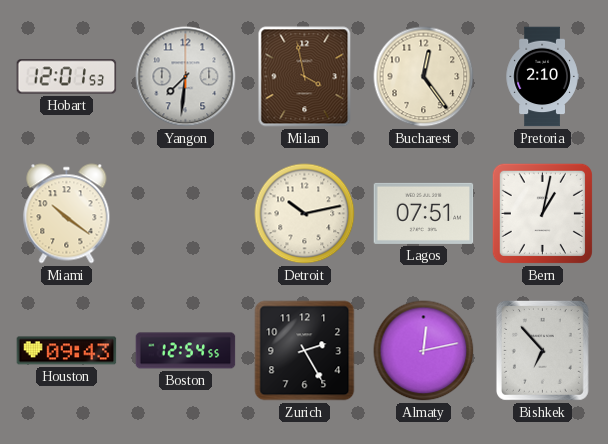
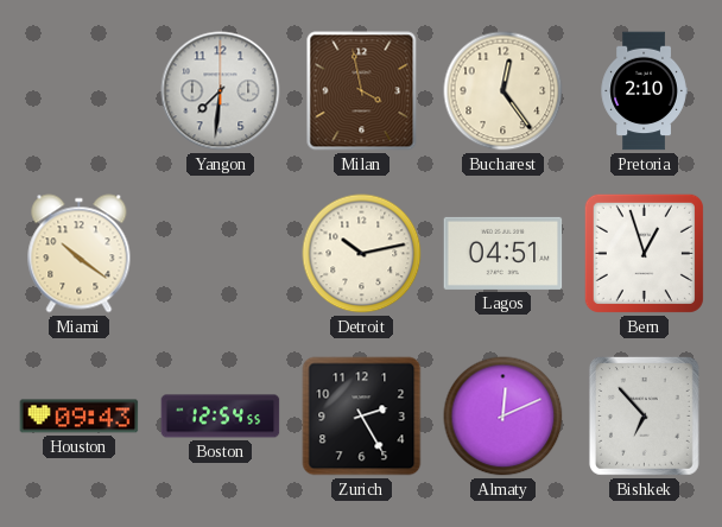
Hobart: 12:01 -> none (67, 77)
Lagos: 07:51 -> 04:51 (503, 253)
Bern: 1:02 -> 12:57 (644, 253)
Almaty: 12:13 -> 12:11 (503, 417)
